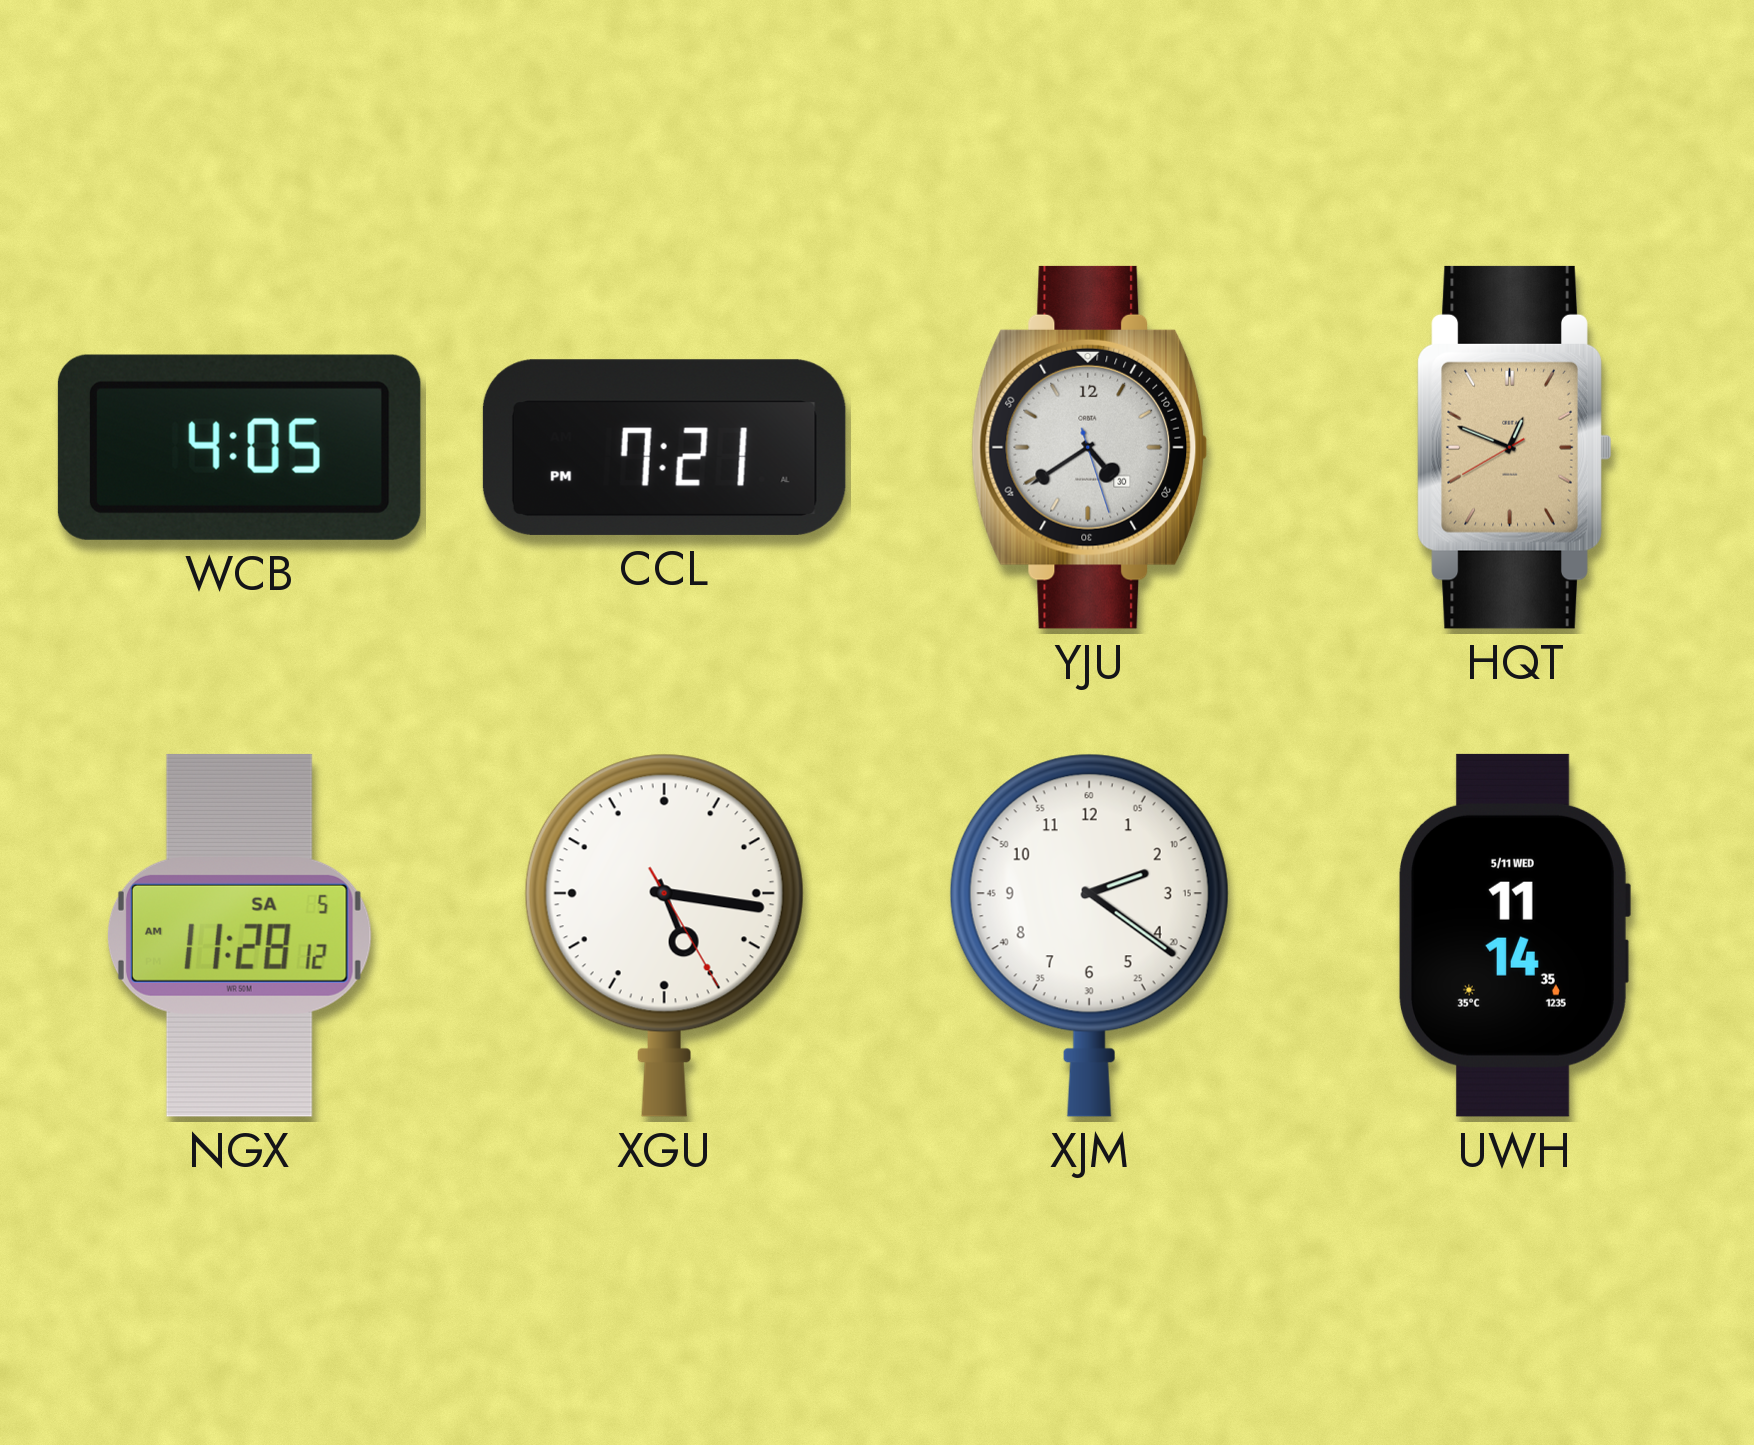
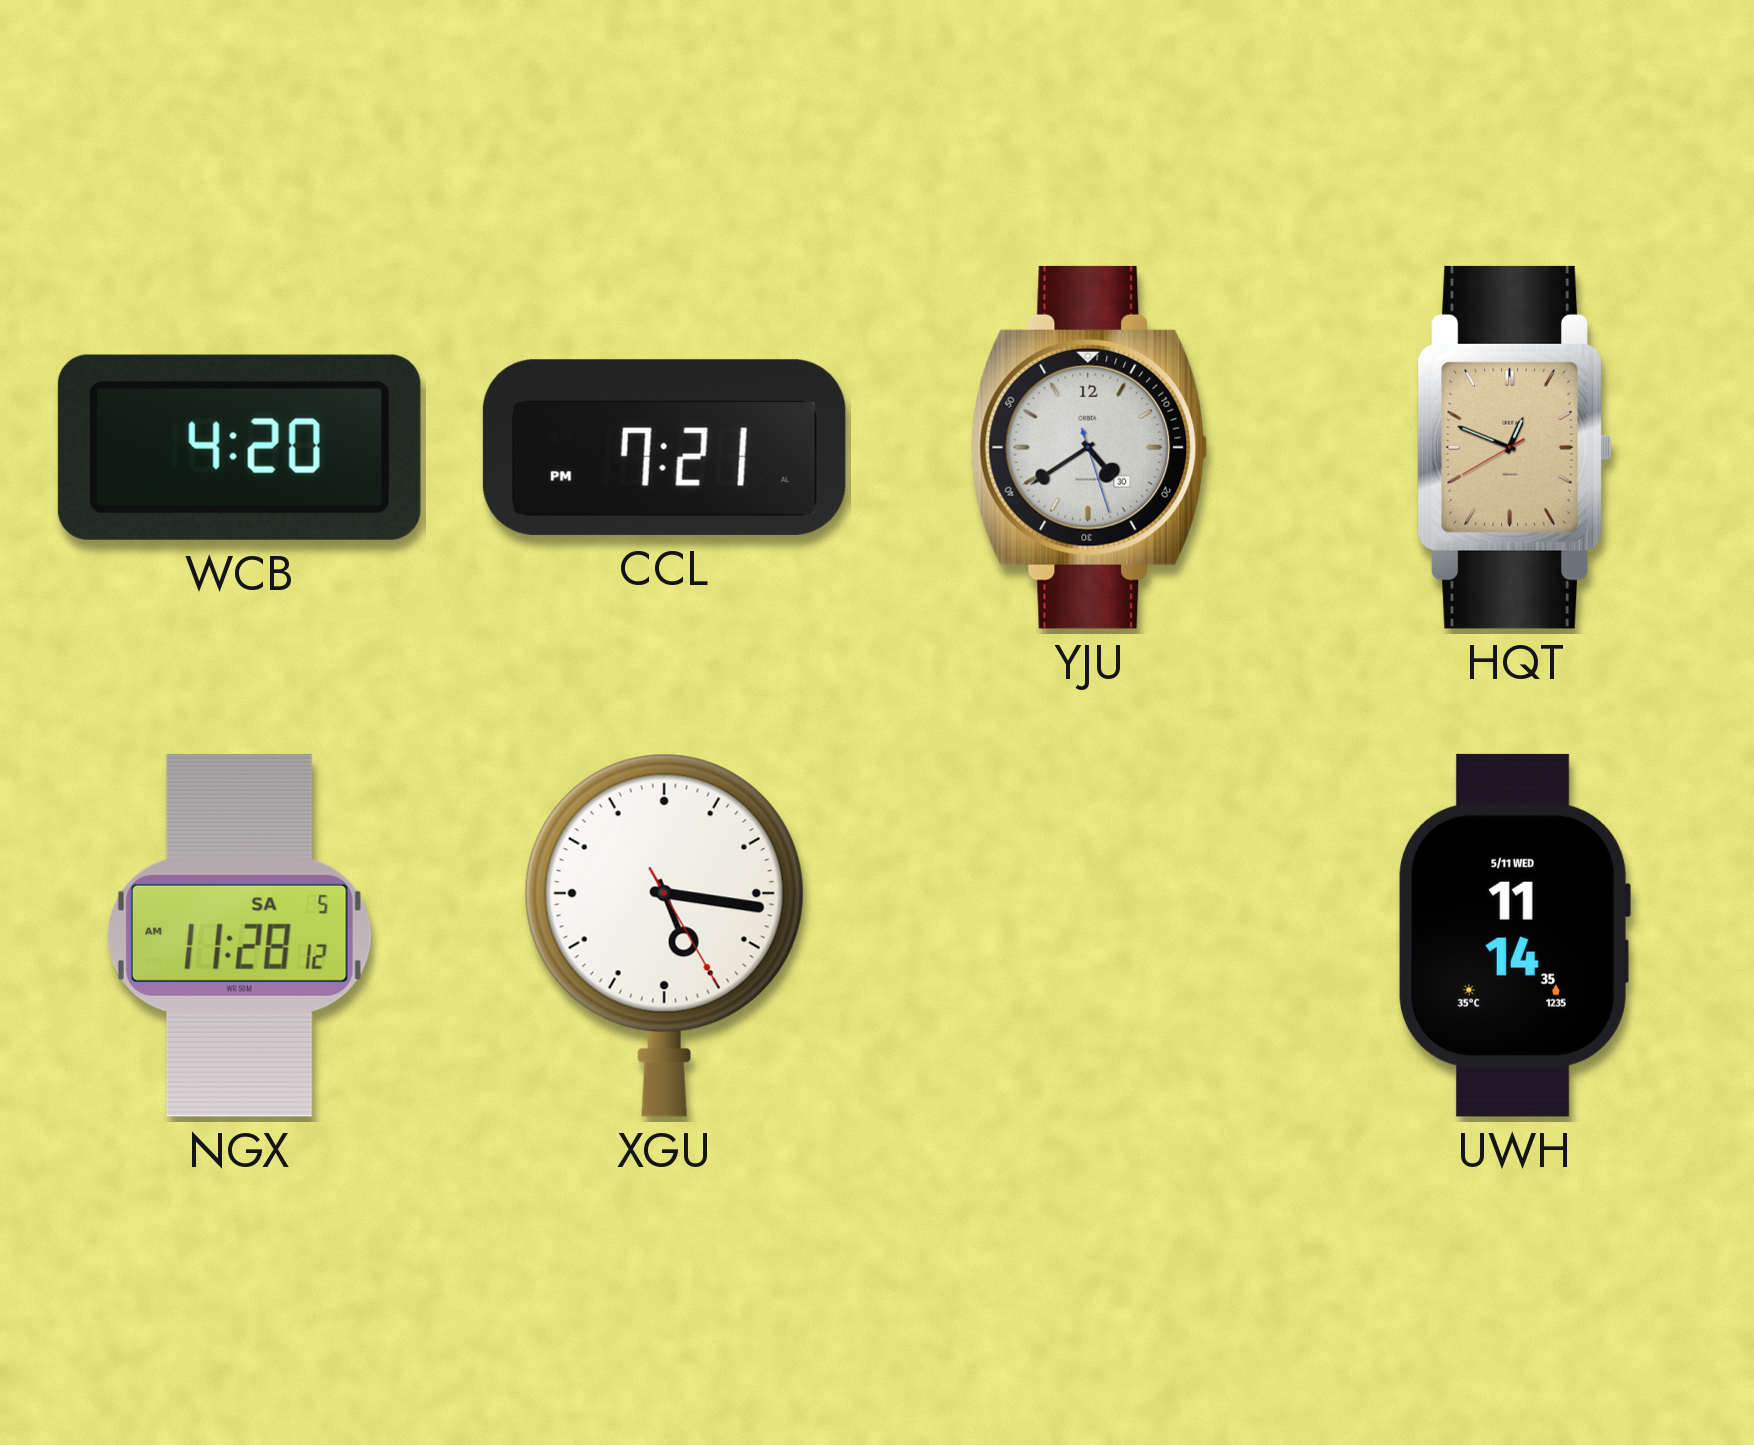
WCB: 4:05 -> 4:20 (239, 447)
XJM: 2:21 -> none (1089, 935)
